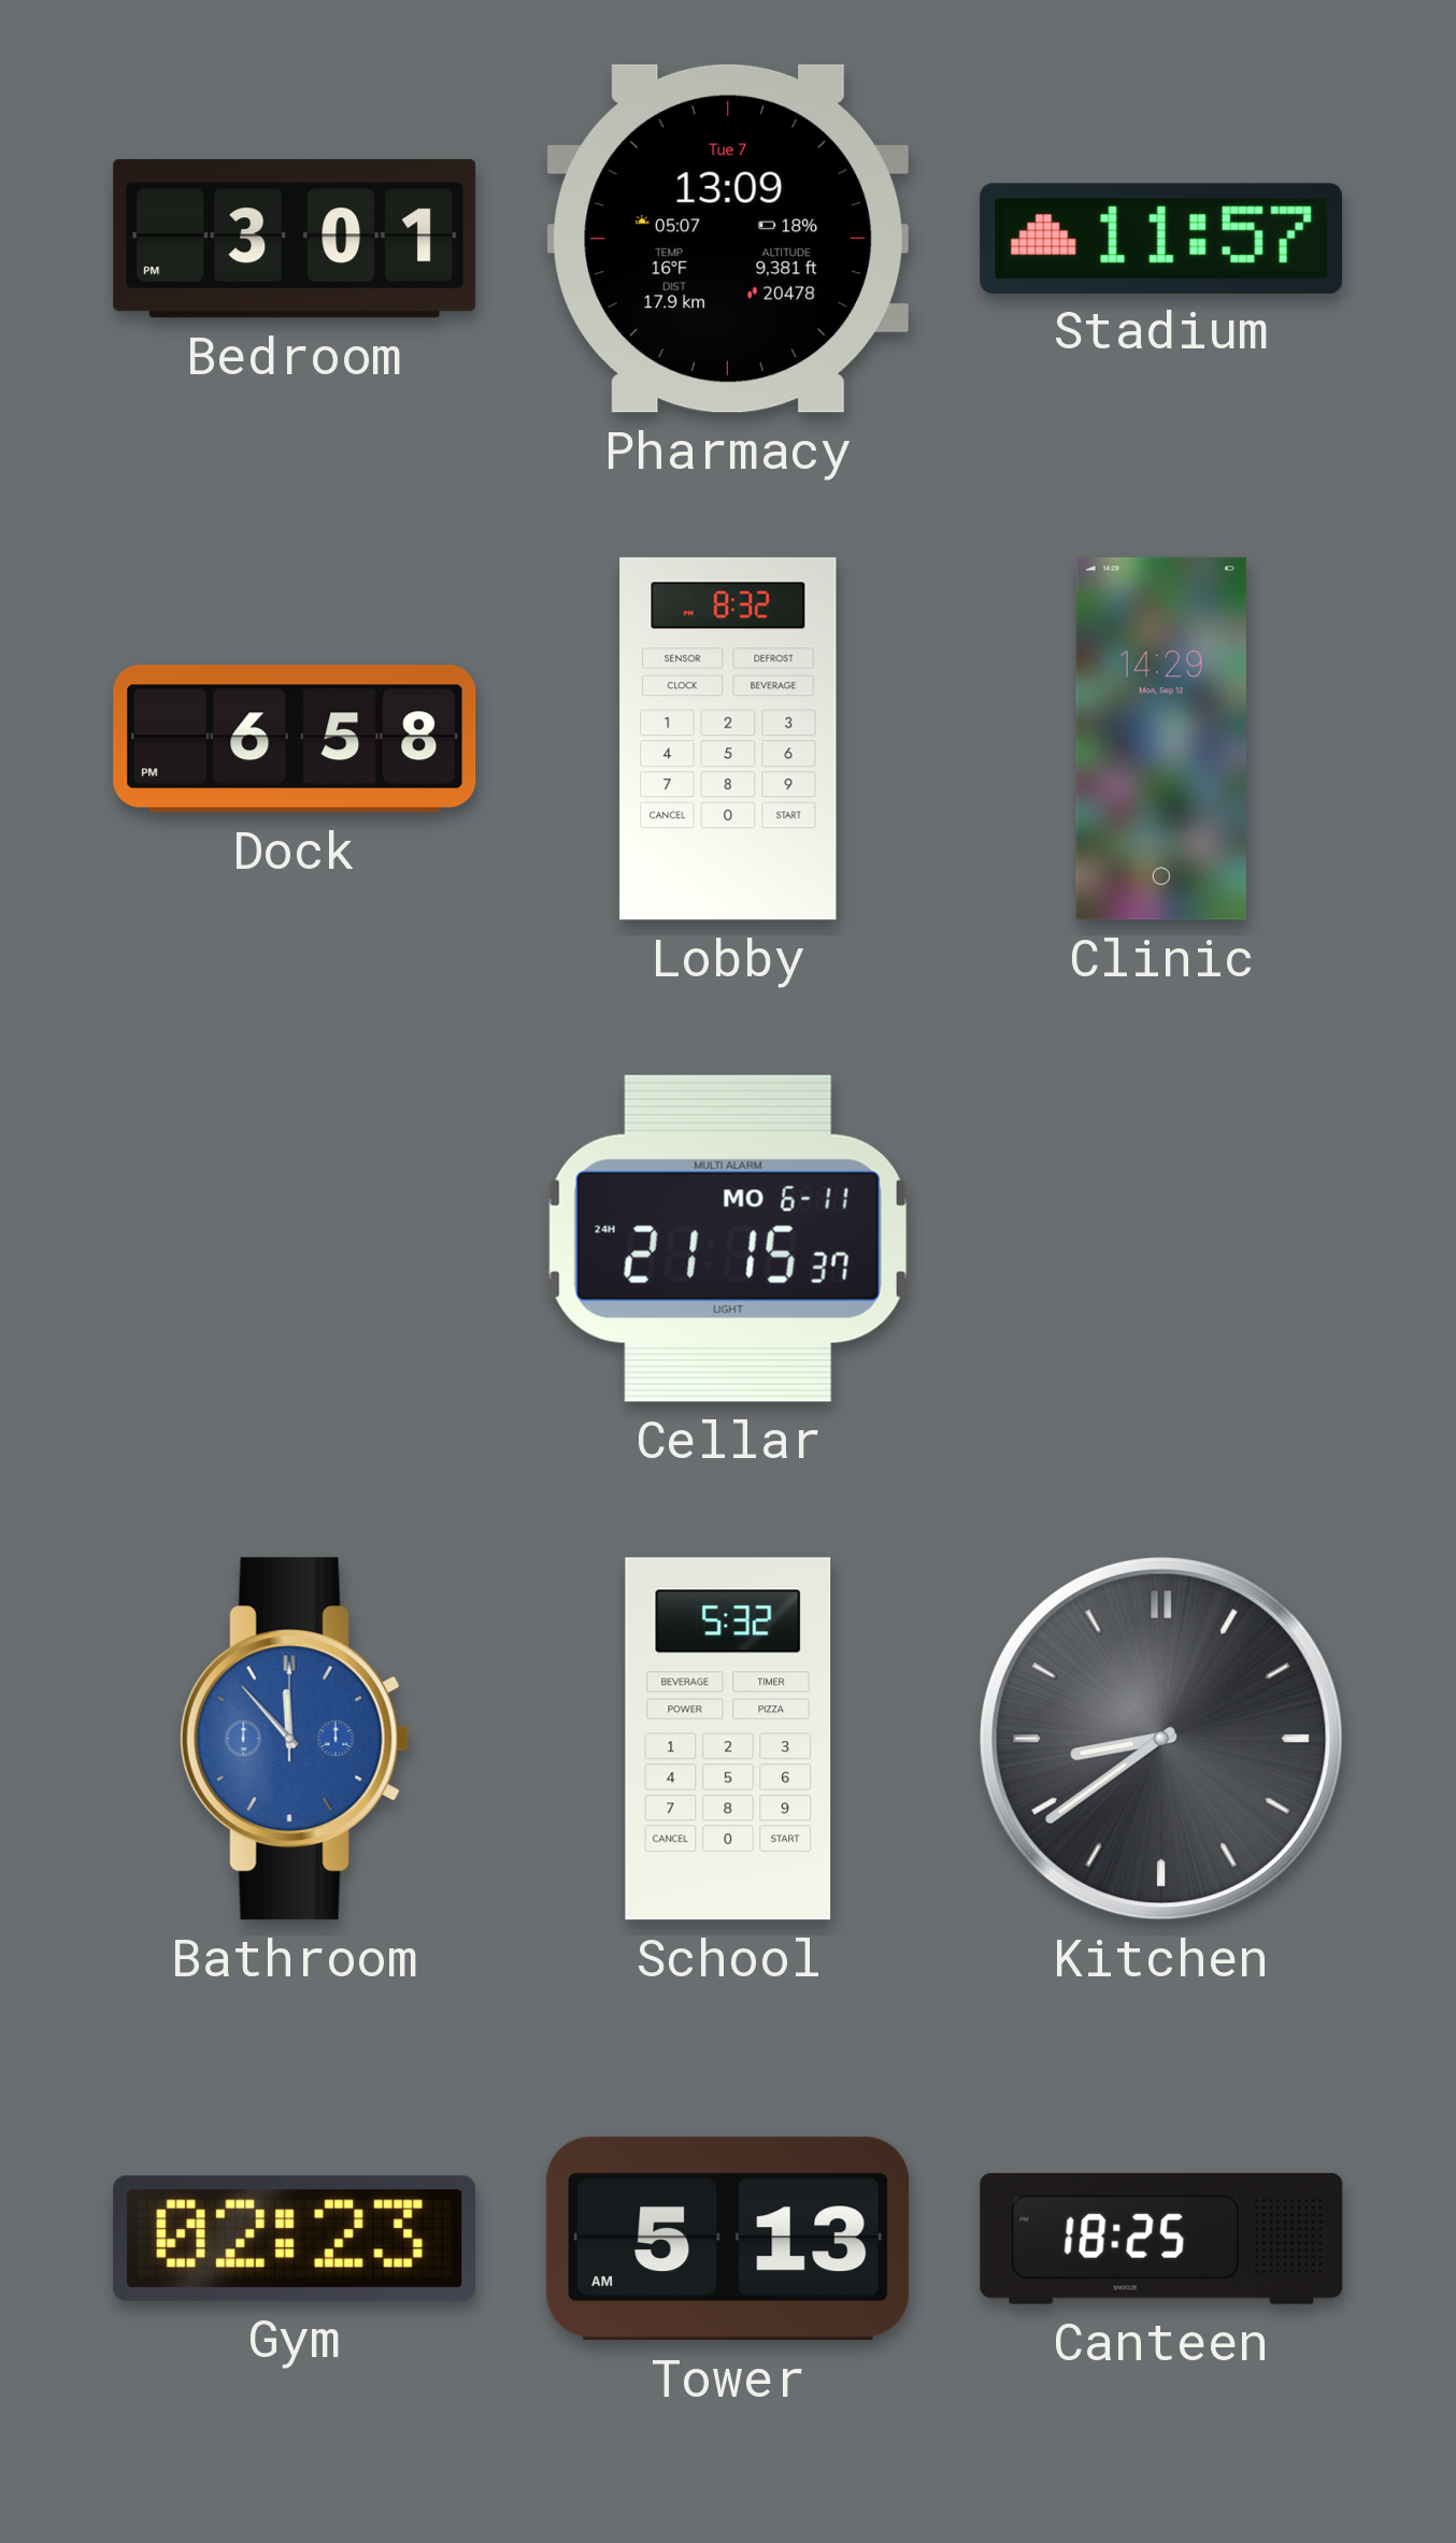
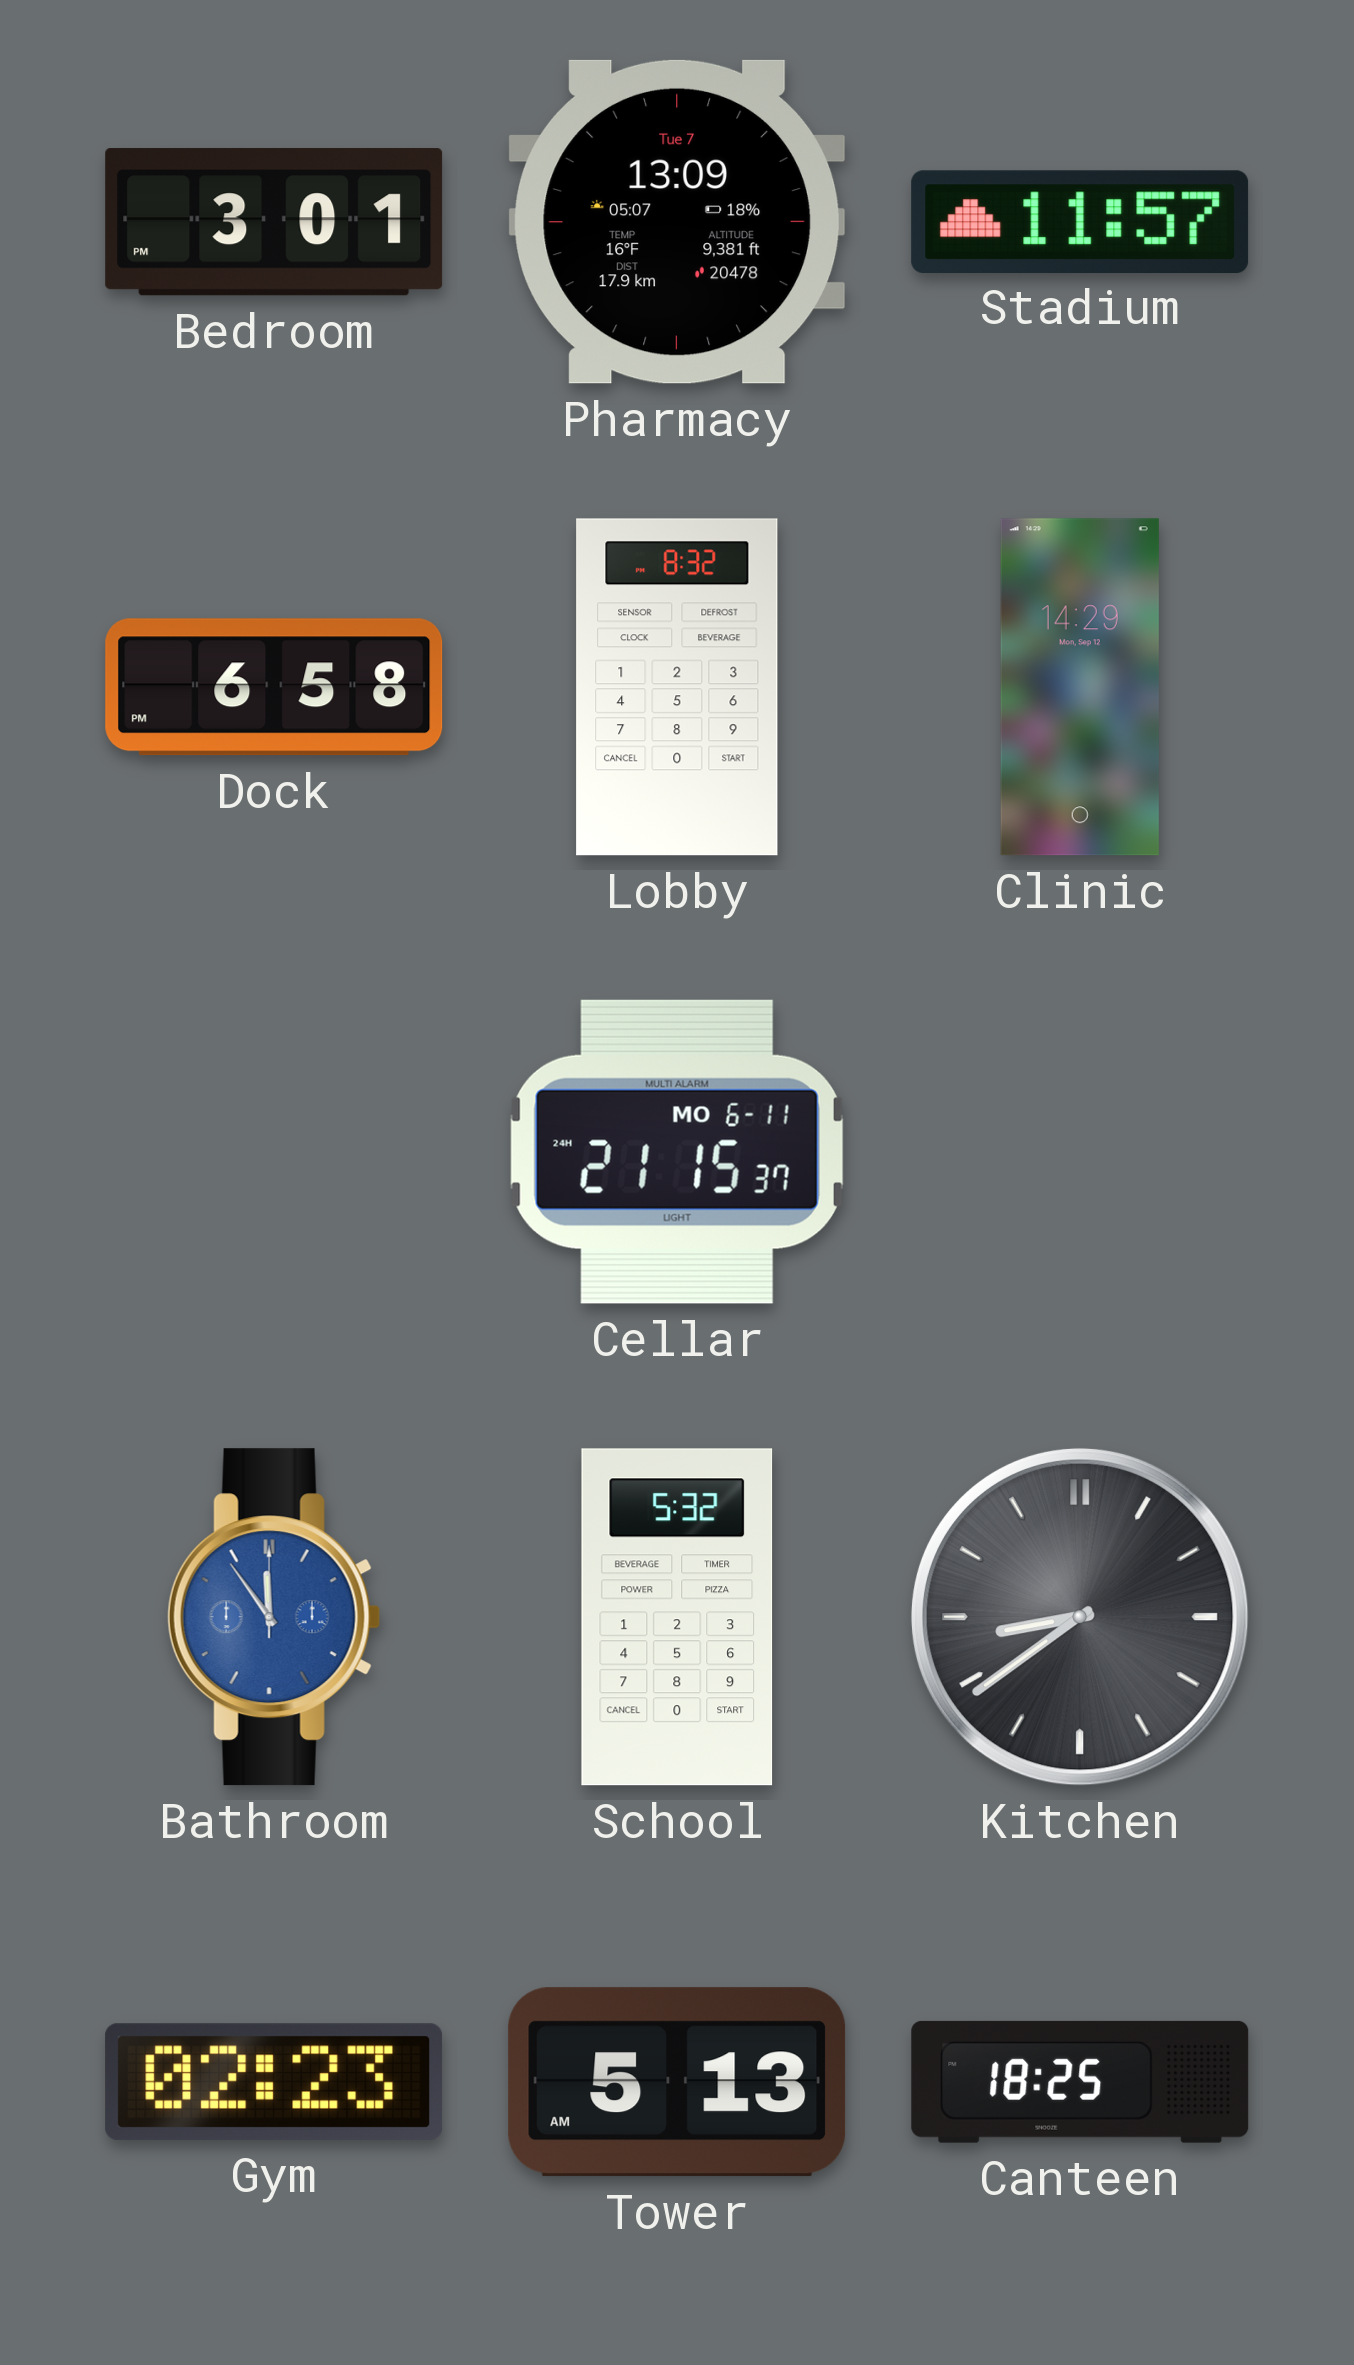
Bathroom: 11:53 -> 11:54 (274, 1617)
